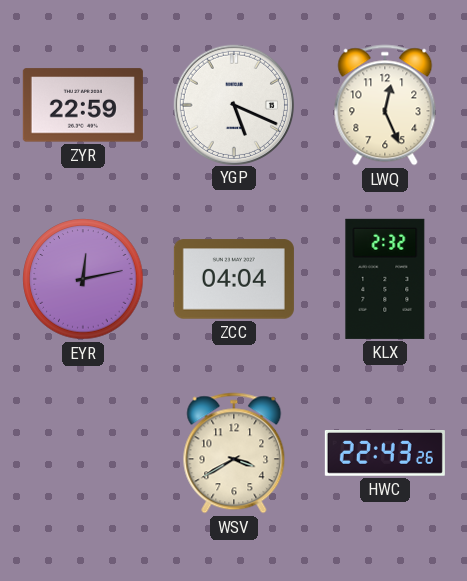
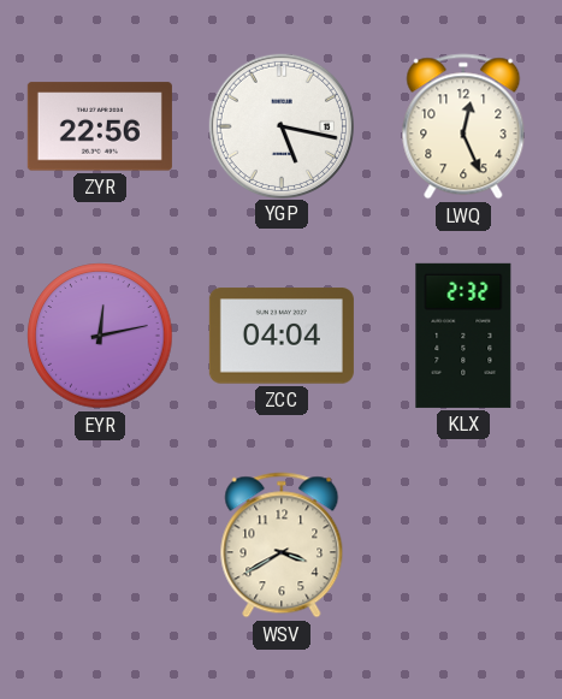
ZYR: 22:59 -> 22:56 (100, 126)
YGP: 5:19 -> 5:17 (280, 125)
HWC: 22:43 -> none (385, 454)
